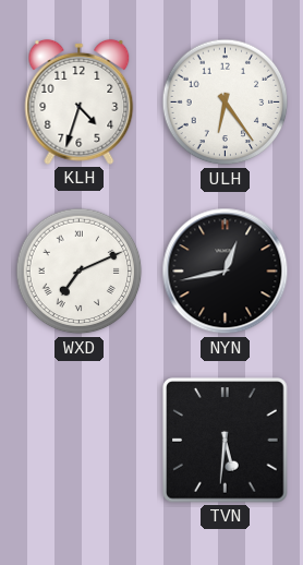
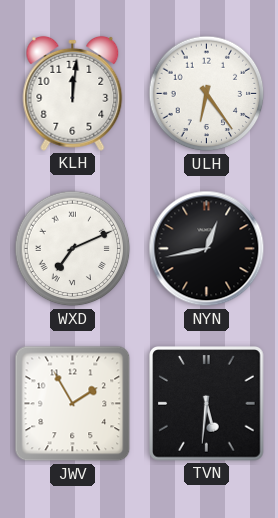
KLH: 4:33 -> 12:01 (73, 93)
JWV: none -> 1:55 (73, 404)
